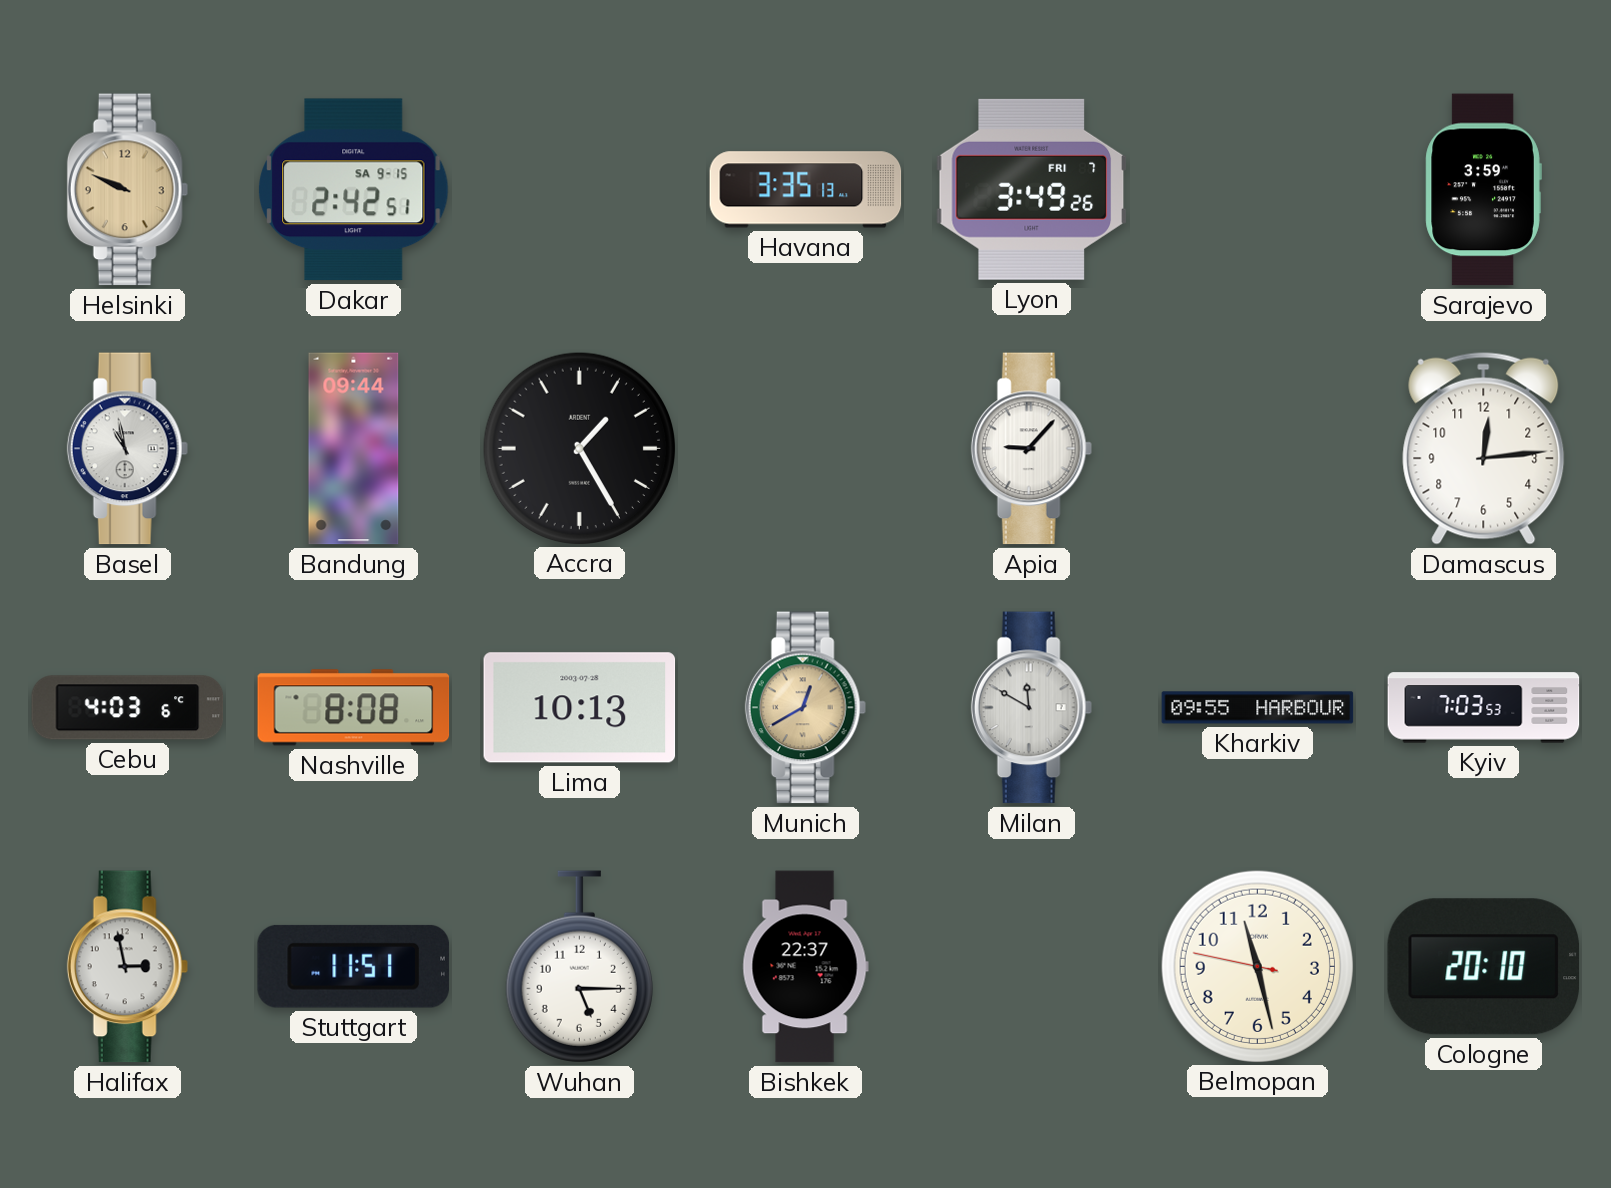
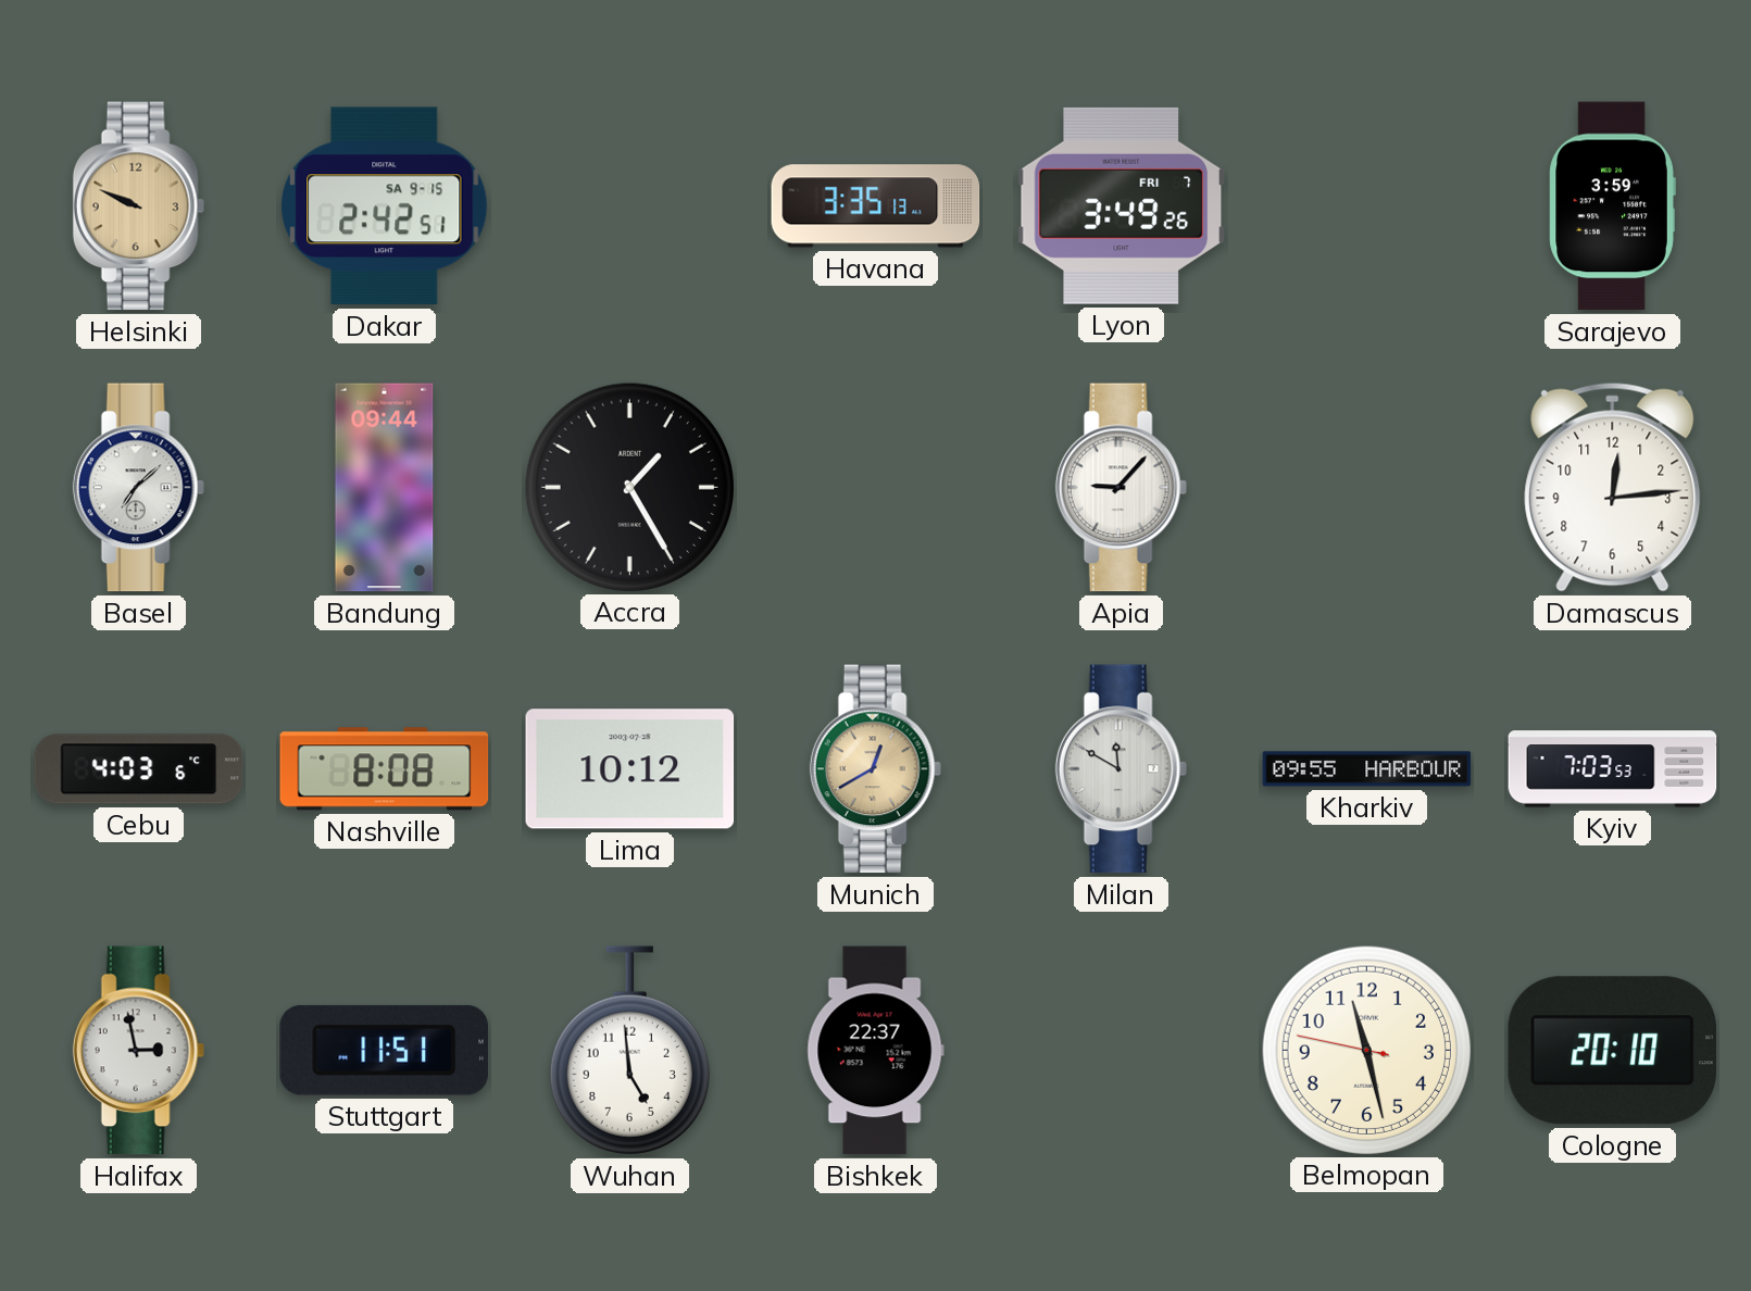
Basel: 10:58 -> 7:08 (138, 488)
Lima: 10:13 -> 10:12 (630, 769)
Wuhan: 5:15 -> 4:59 (629, 1051)
